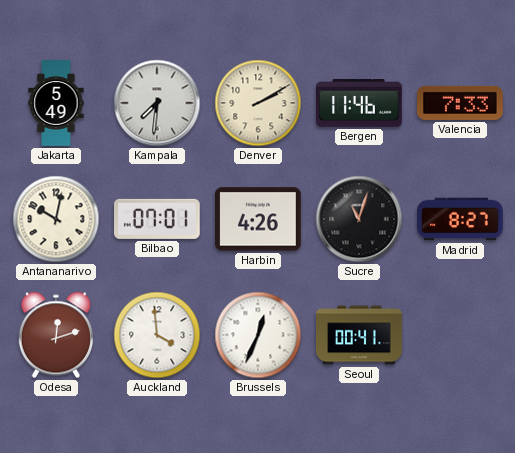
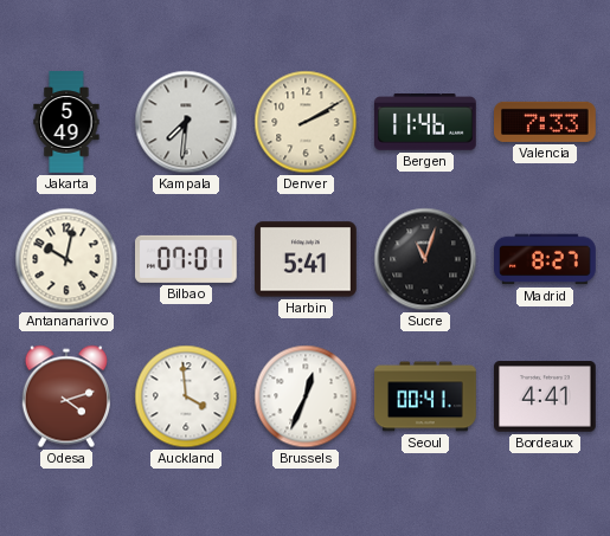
Harbin: 4:26 -> 5:41 (307, 259)
Odesa: 12:12 -> 4:12 (65, 396)
Bordeaux: none -> 4:41 (545, 396)
